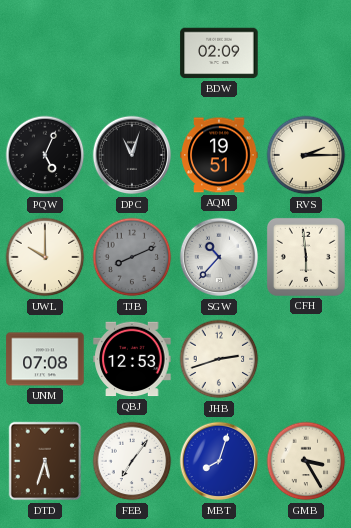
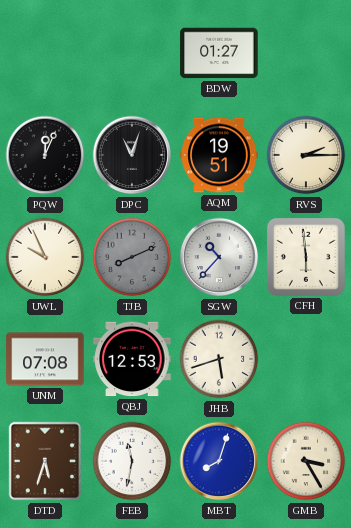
BDW: 02:09 -> 01:27 (219, 53)
PQW: 5:04 -> 12:04 (45, 155)
UWL: 10:00 -> 9:56 (45, 257)
JHB: 2:42 -> 5:42 (219, 359)
FEB: 7:06 -> 11:32 (132, 461)
